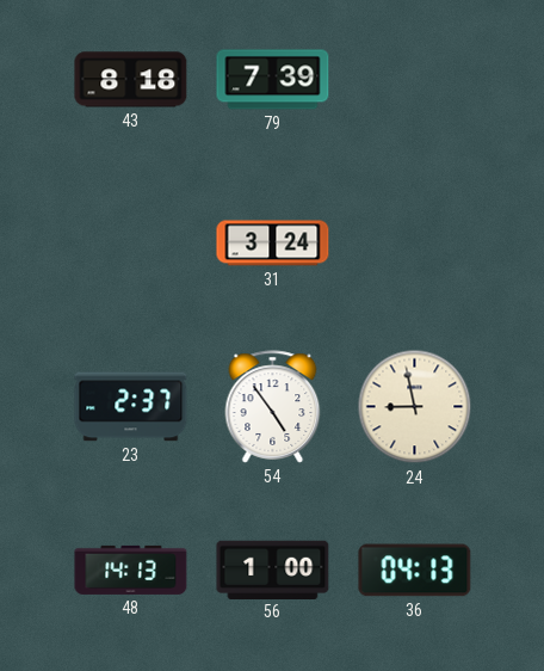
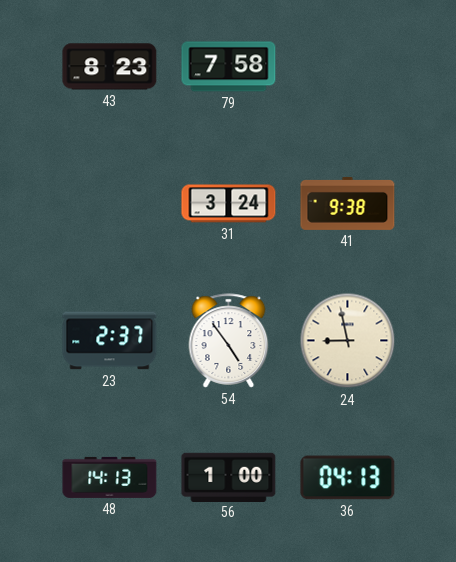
43: 8:18 -> 8:23 (110, 67)
79: 7:39 -> 7:58 (229, 67)
41: none -> 9:38 (348, 203)
